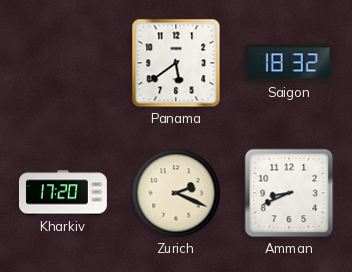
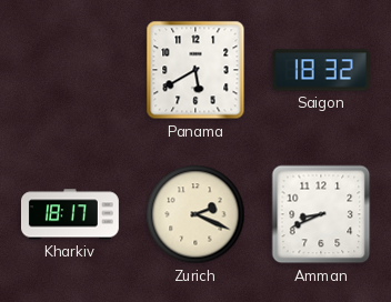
Panama: 5:39 -> 5:40 (195, 70)
Kharkiv: 17:20 -> 18:17 (70, 214)
